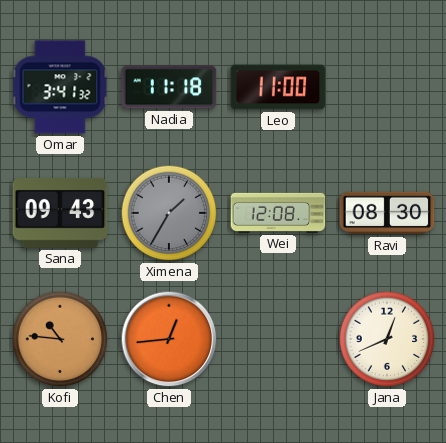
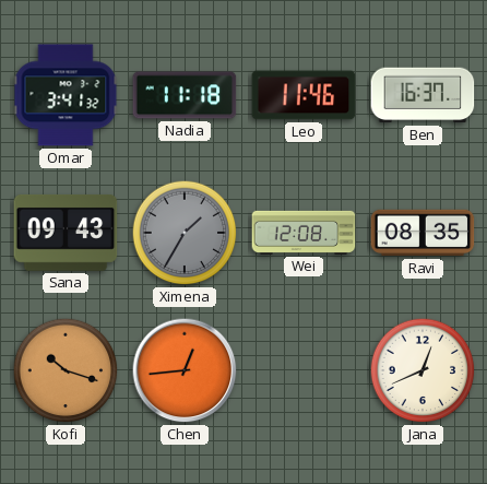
Leo: 11:00 -> 11:46 (304, 95)
Ben: none -> 16:37 (423, 95)
Ravi: 08:30 -> 08:35 (423, 233)
Kofi: 10:46 -> 10:18 (66, 370)
